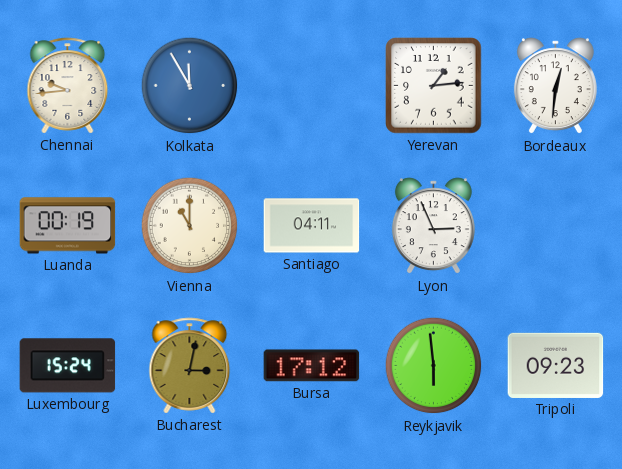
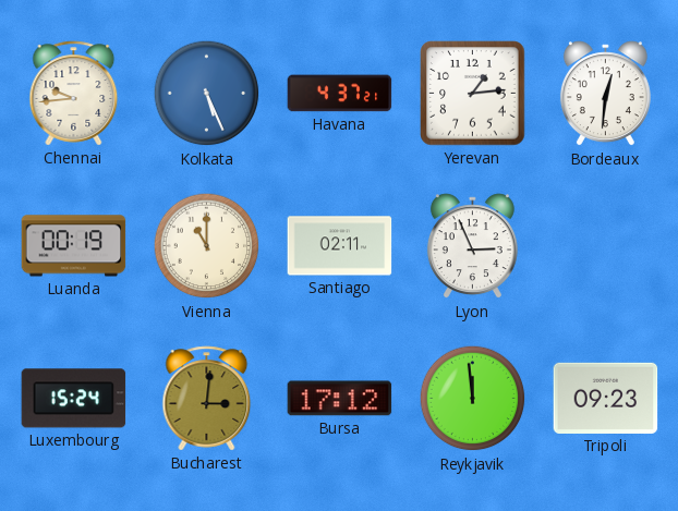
Kolkata: 11:55 -> 5:26 (207, 94)
Havana: none -> 4:37 (340, 94)
Santiago: 04:11 -> 02:11 (340, 246)
Bucharest: 3:02 -> 3:01 (207, 399)
Reykjavik: 5:59 -> 11:59 (473, 399)
